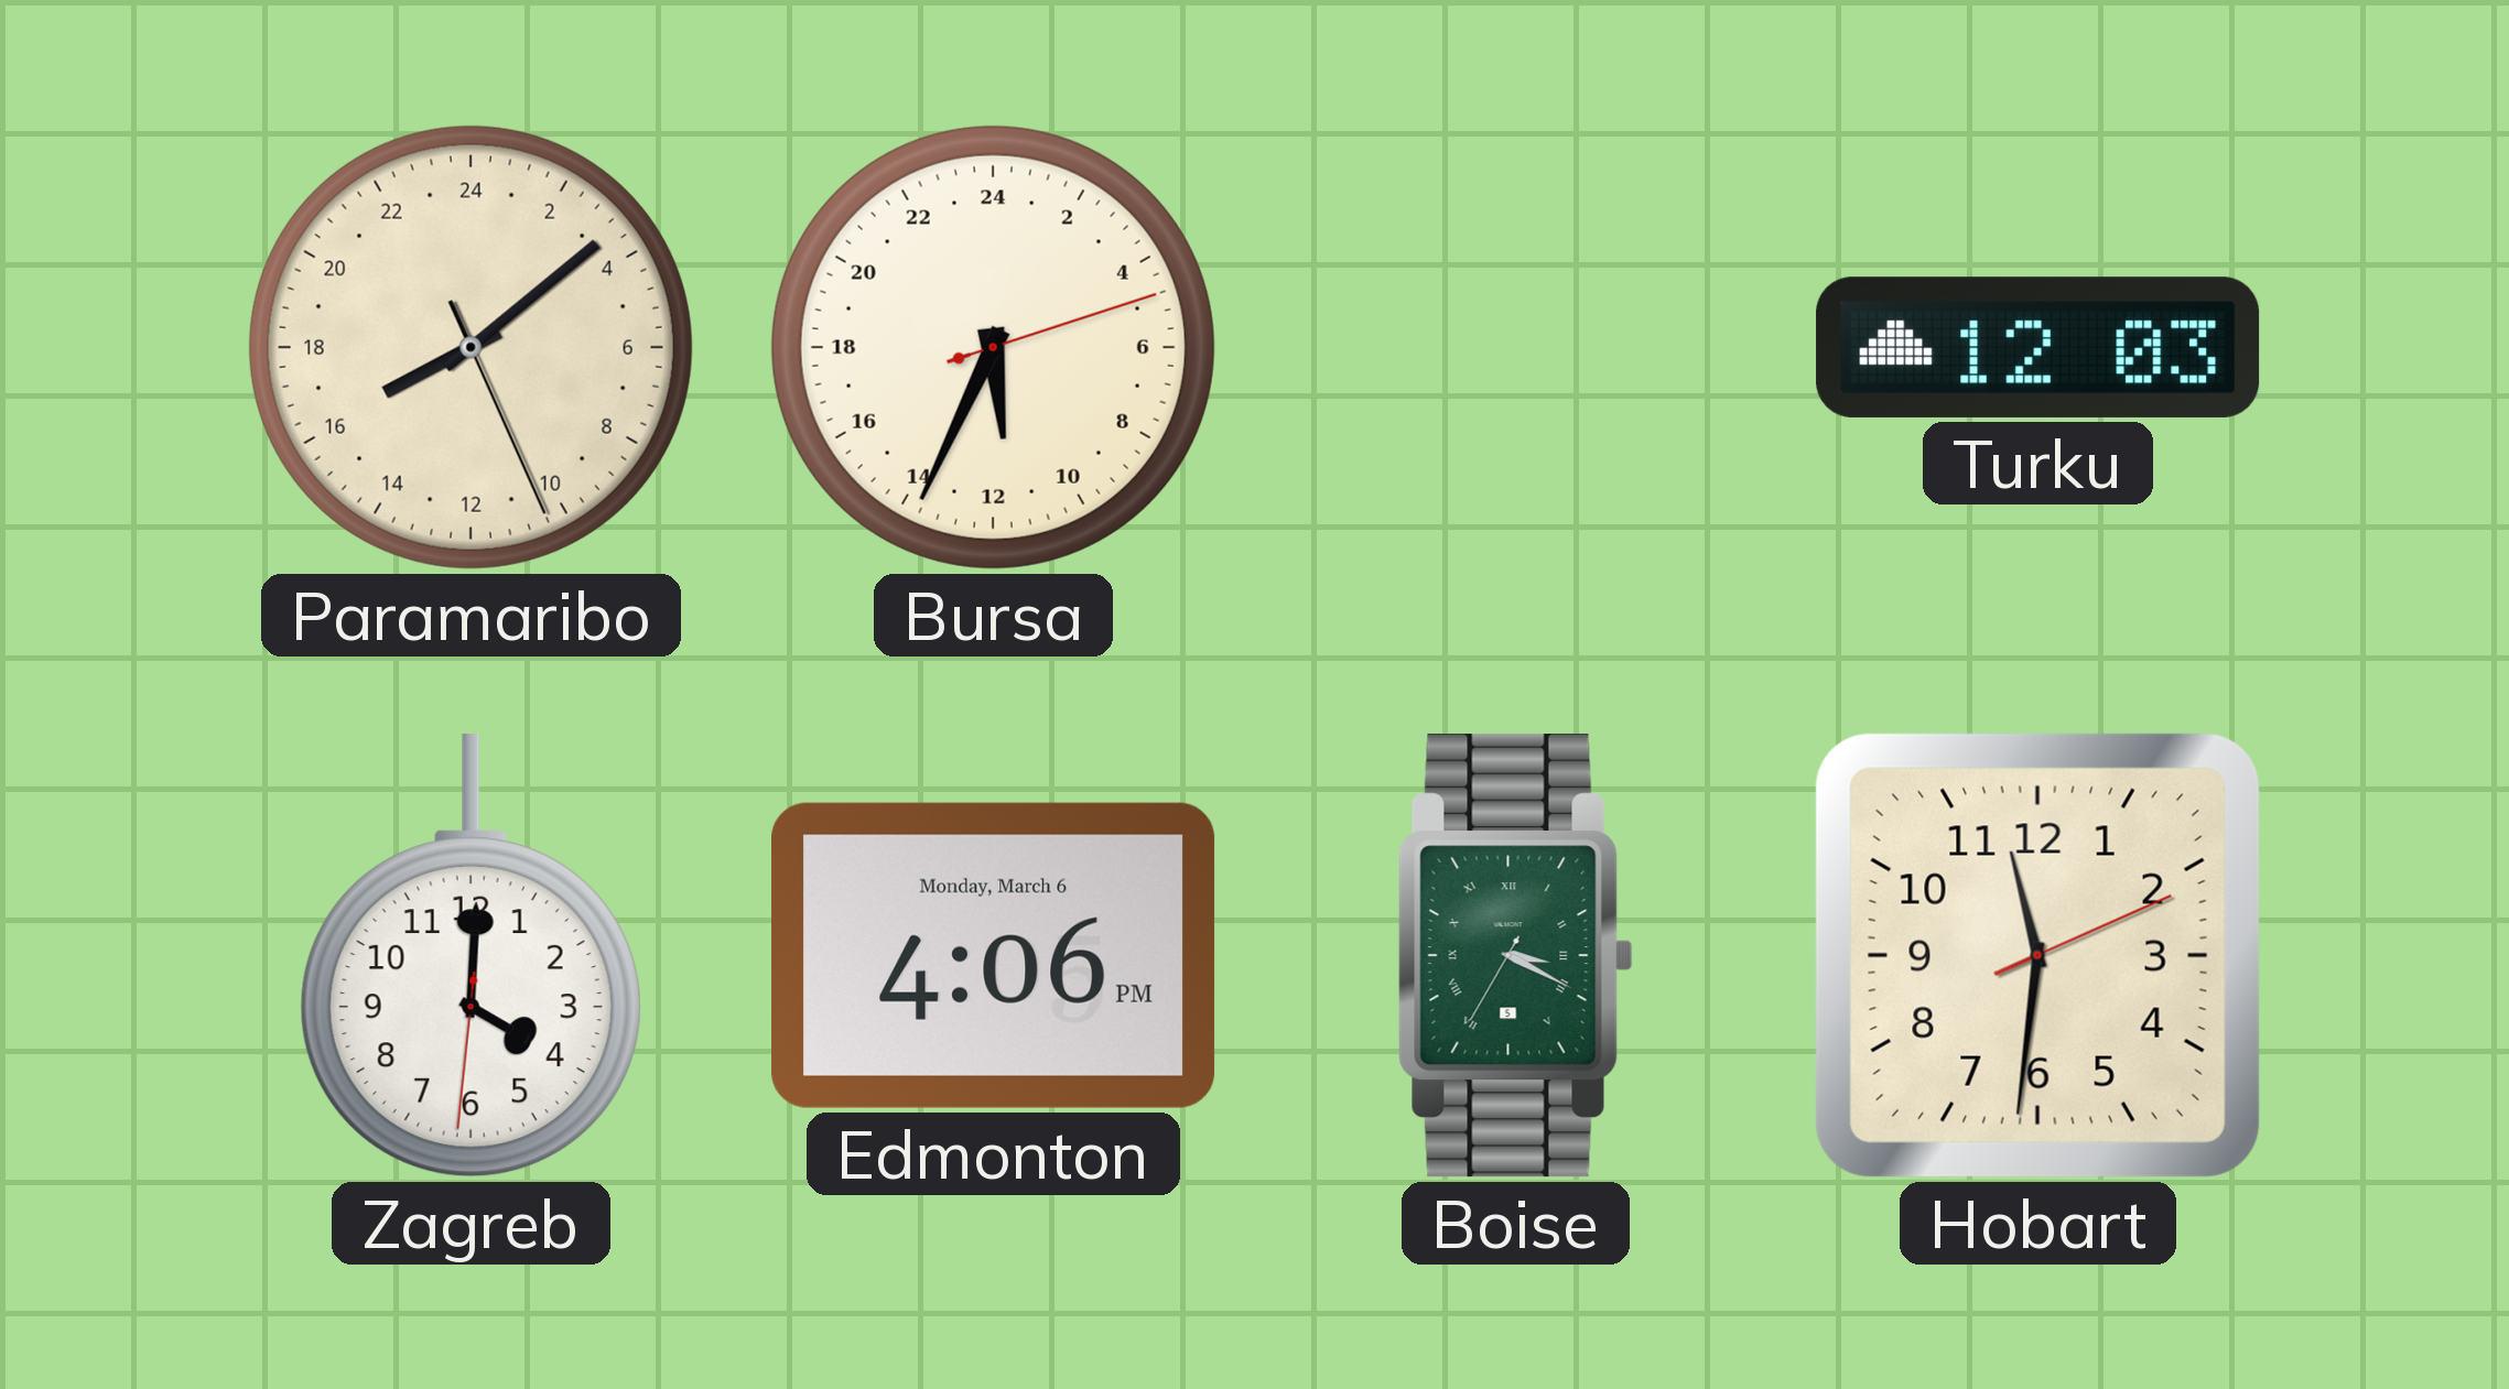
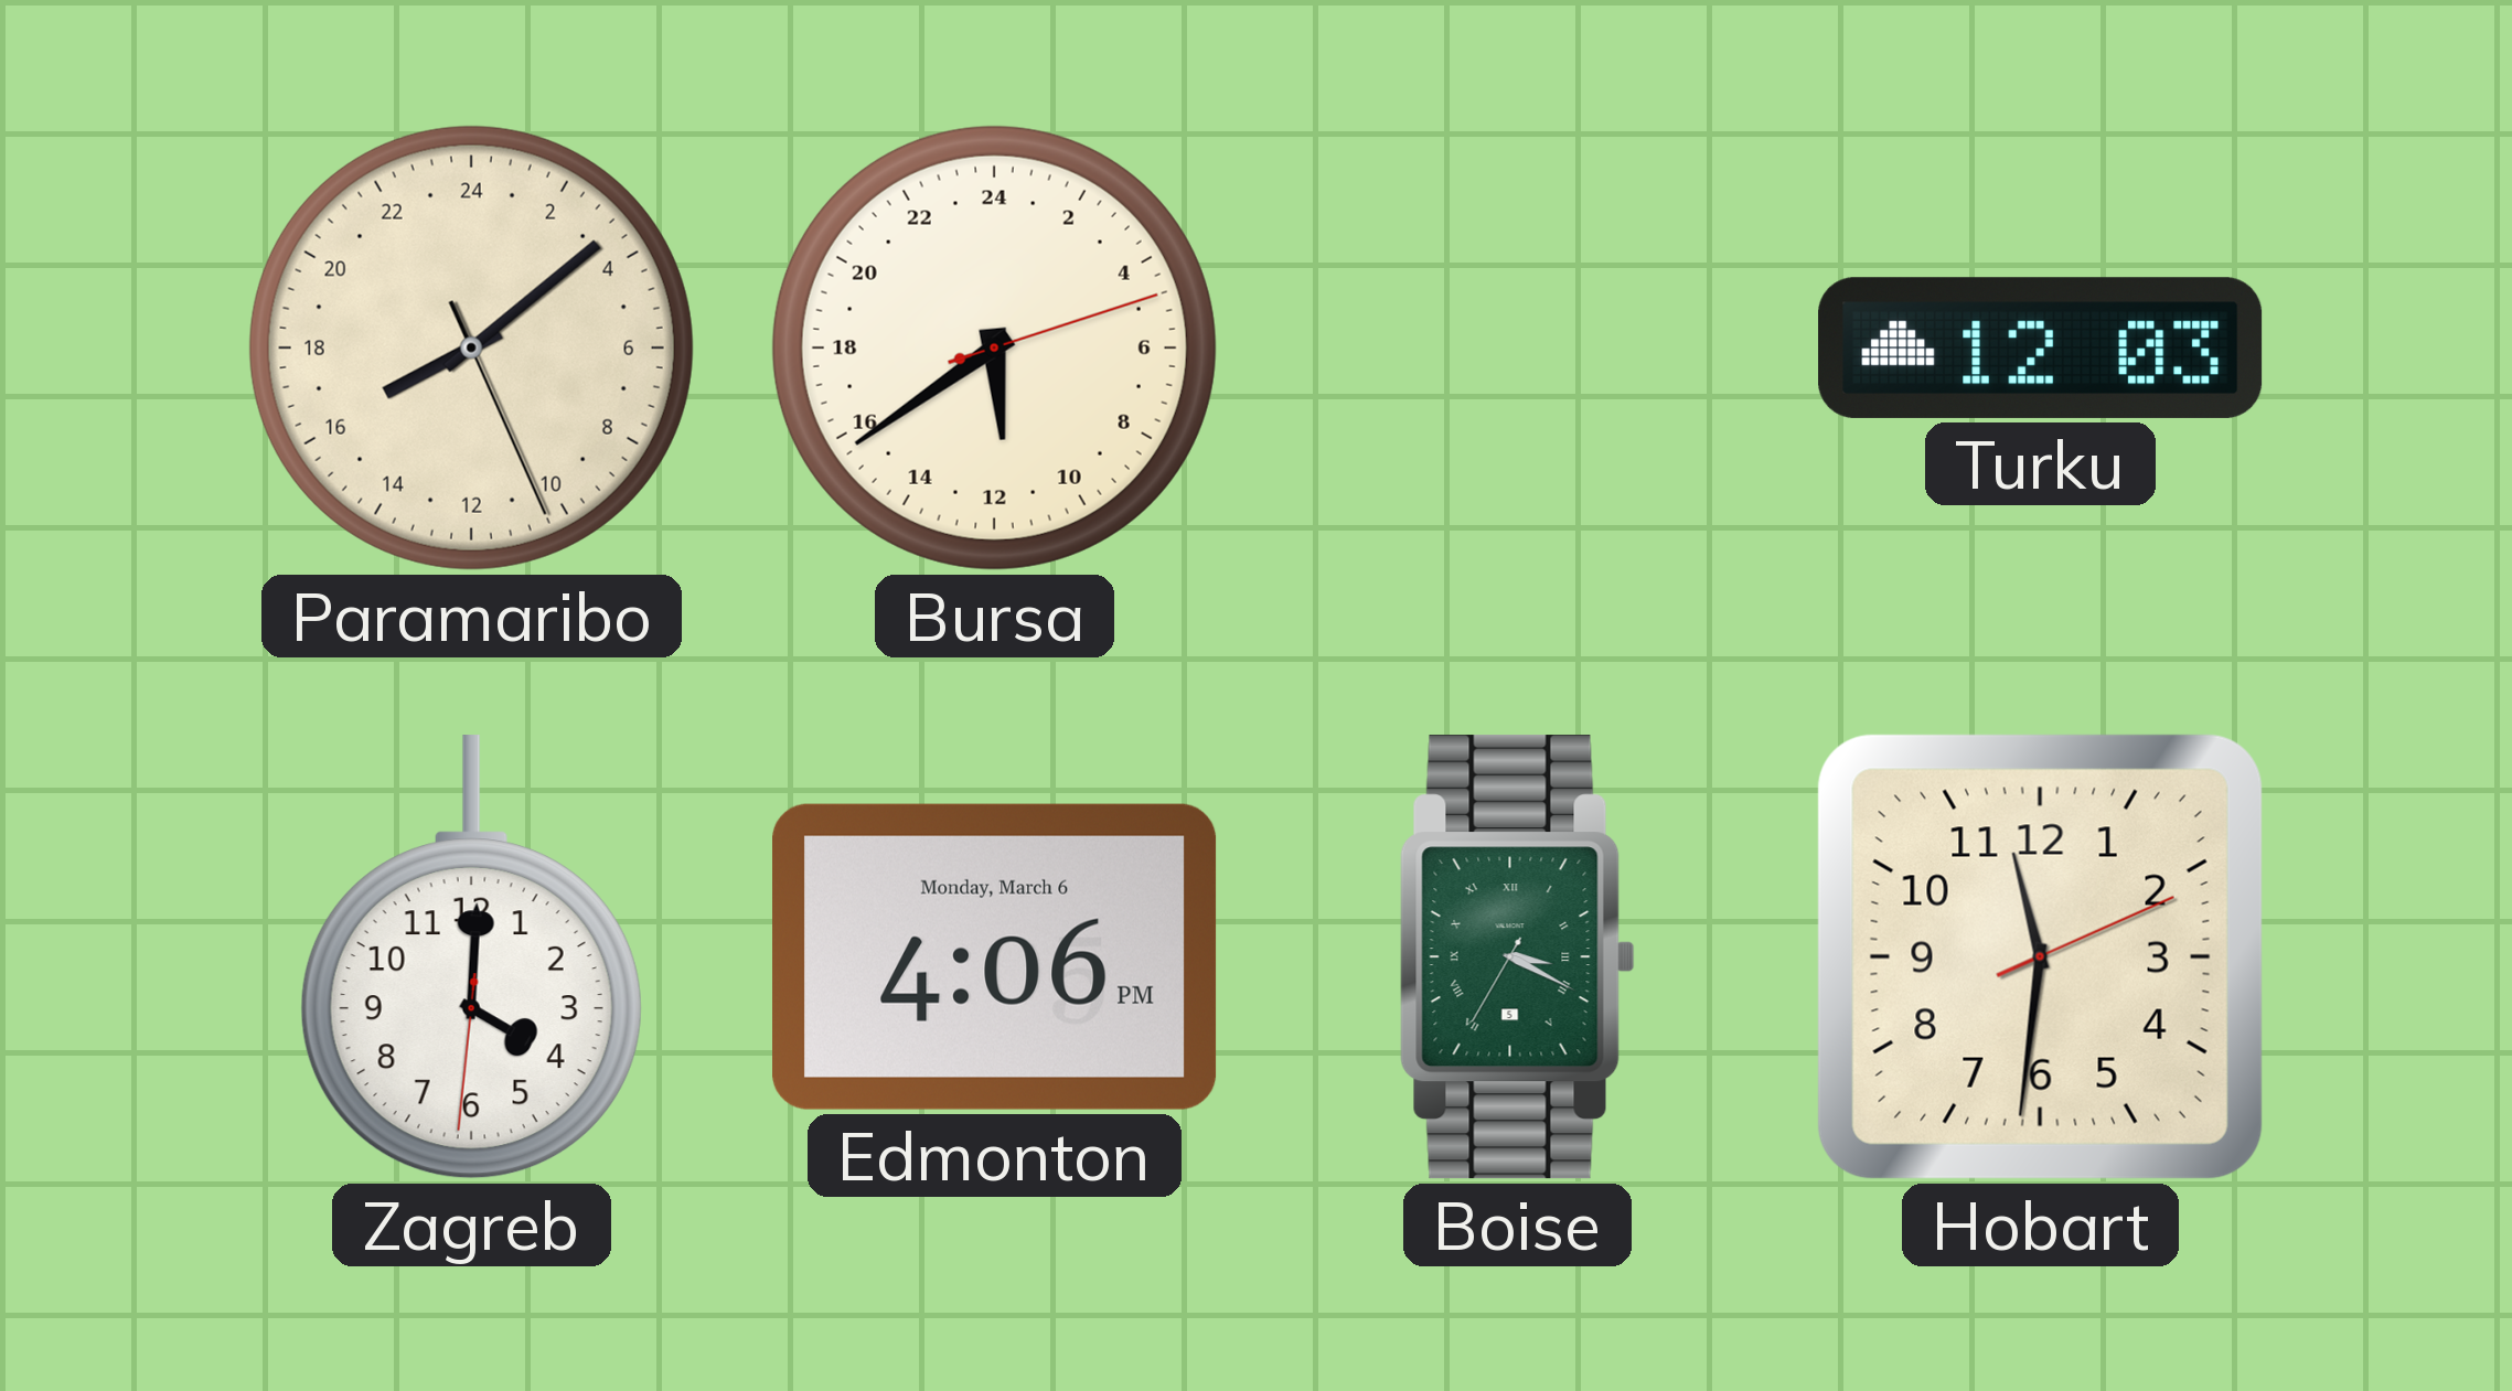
Bursa: 11:34 -> 11:39 (994, 347)
